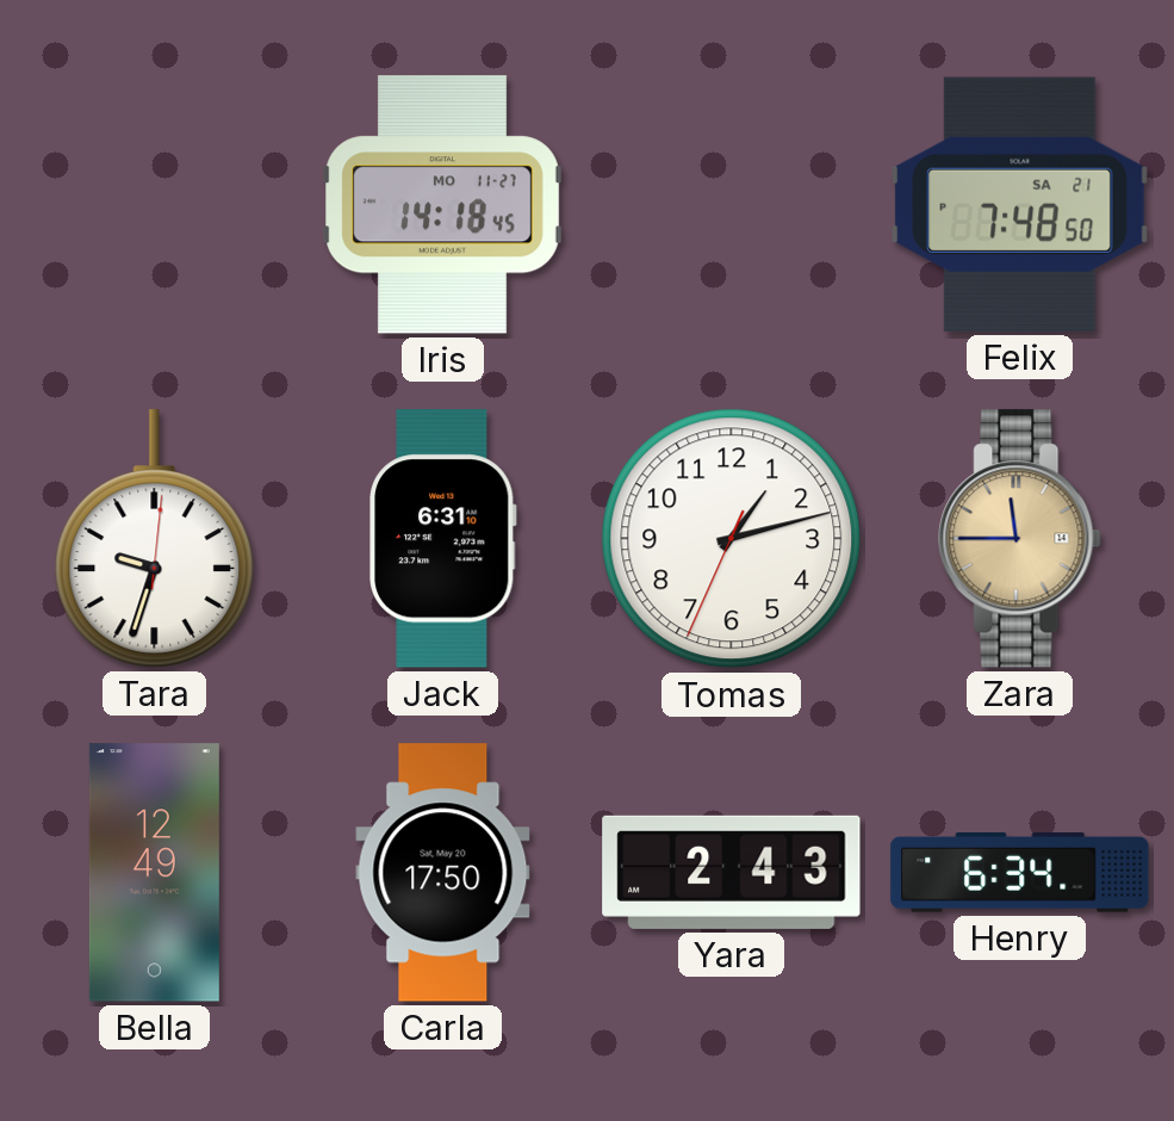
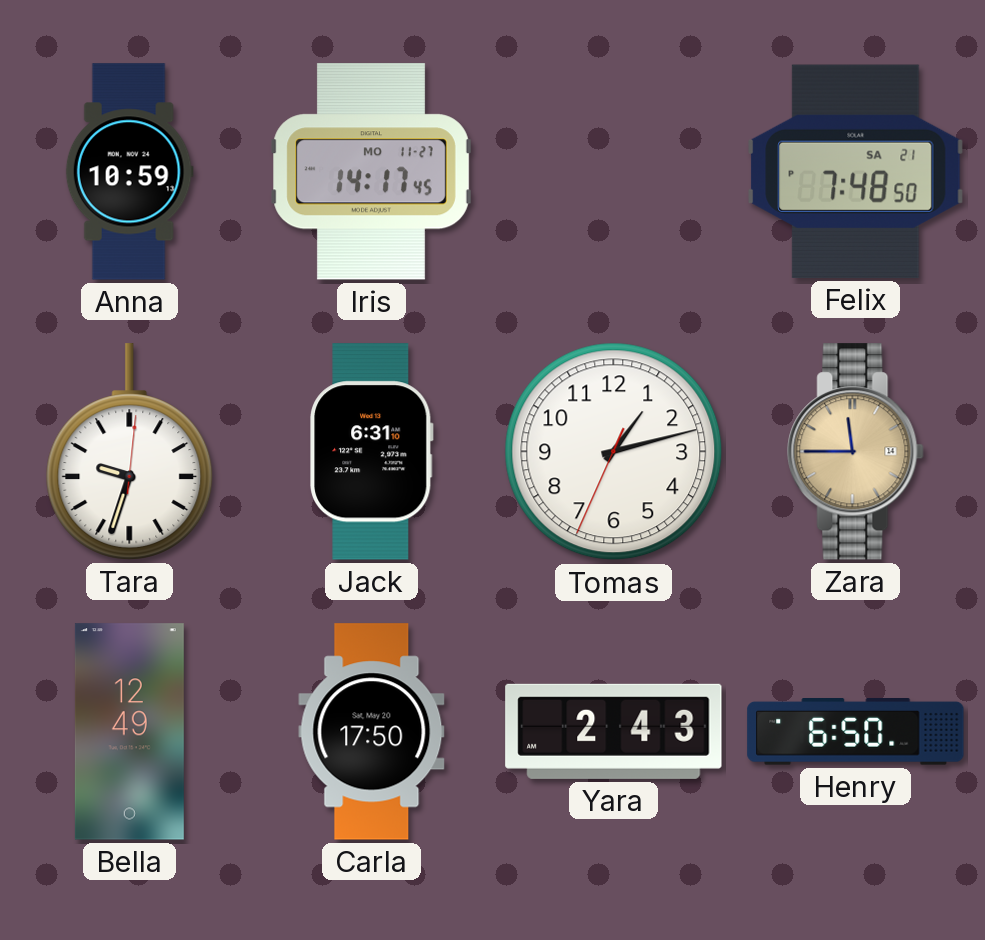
Anna: none -> 10:59 (129, 172)
Iris: 14:18 -> 14:17 (372, 172)
Henry: 6:34 -> 6:50 (856, 732)
